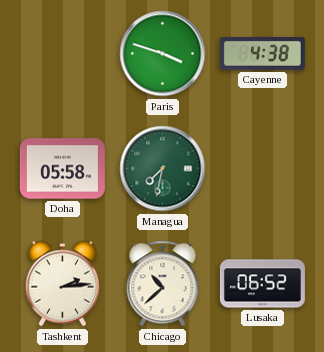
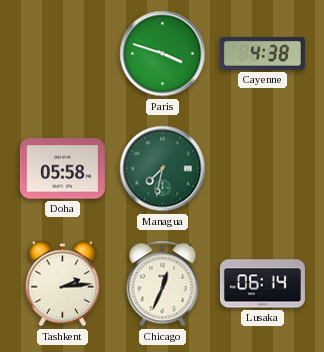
Chicago: 10:38 -> 12:34 (163, 284)
Lusaka: 06:52 -> 06:14 (262, 284)
